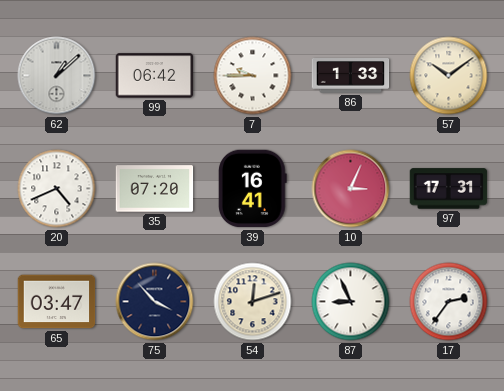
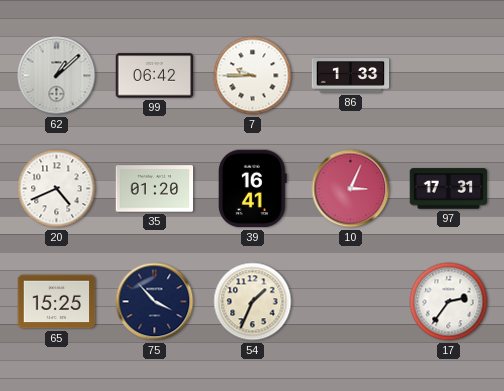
57: 10:09 -> none (449, 76)
35: 07:20 -> 01:20 (155, 189)
65: 03:47 -> 15:25 (57, 302)
54: 12:12 -> 1:34 (253, 302)
87: 8:56 -> none (351, 302)
